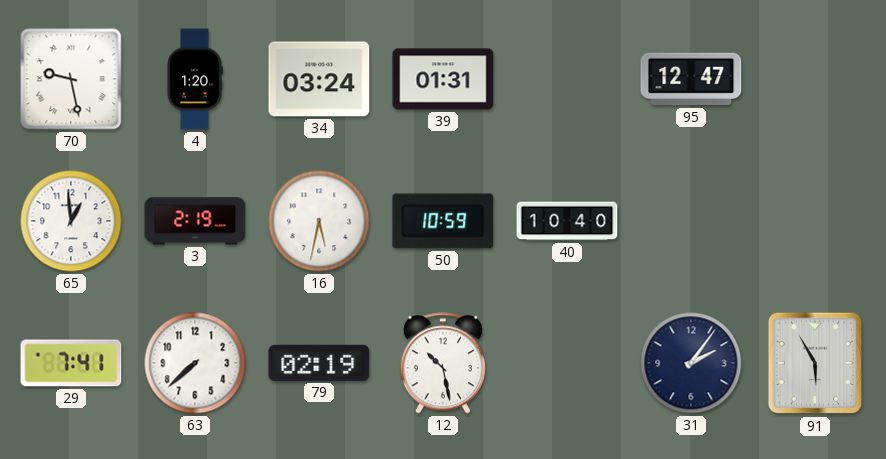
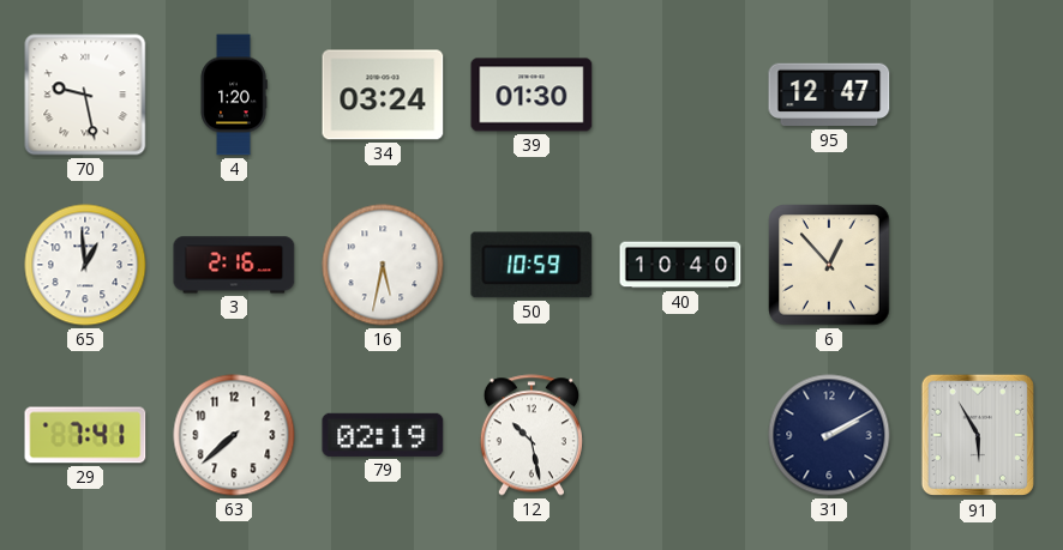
39: 01:31 -> 01:30 (531, 95)
3: 2:19 -> 2:16 (234, 265)
6: none -> 12:53 (829, 265)
31: 2:06 -> 2:10 (829, 435)
